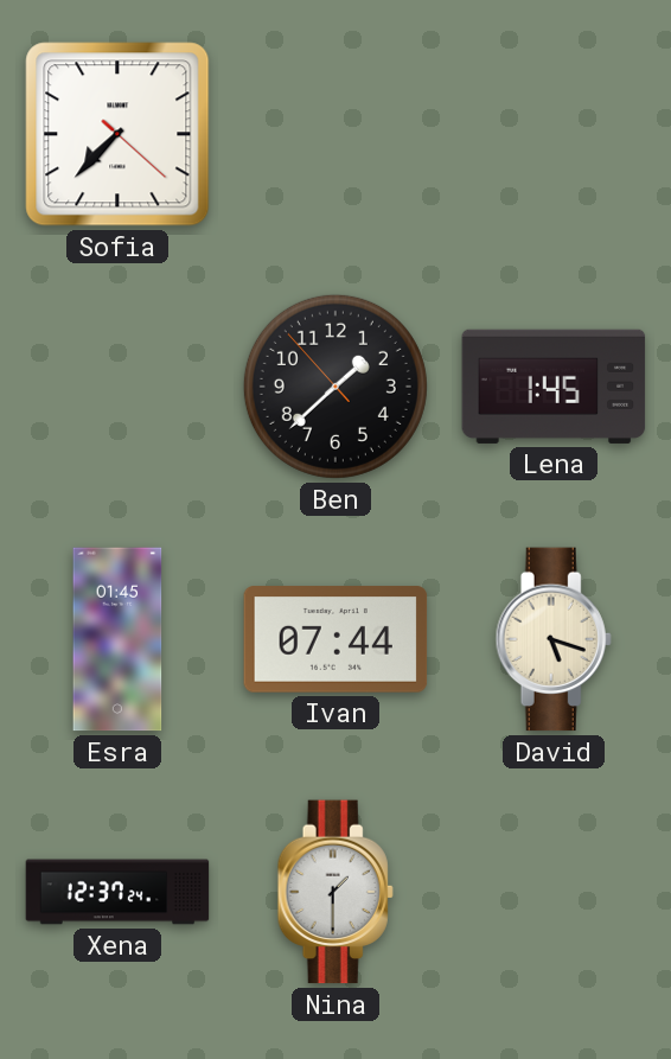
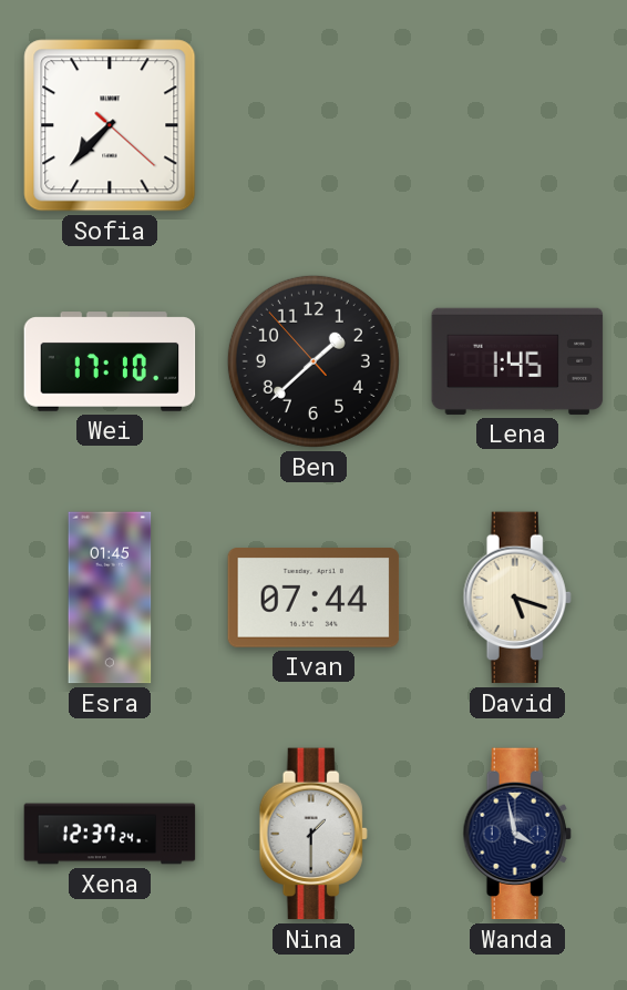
Wei: none -> 17:10 (110, 361)
Wanda: none -> 3:58 (517, 834)
